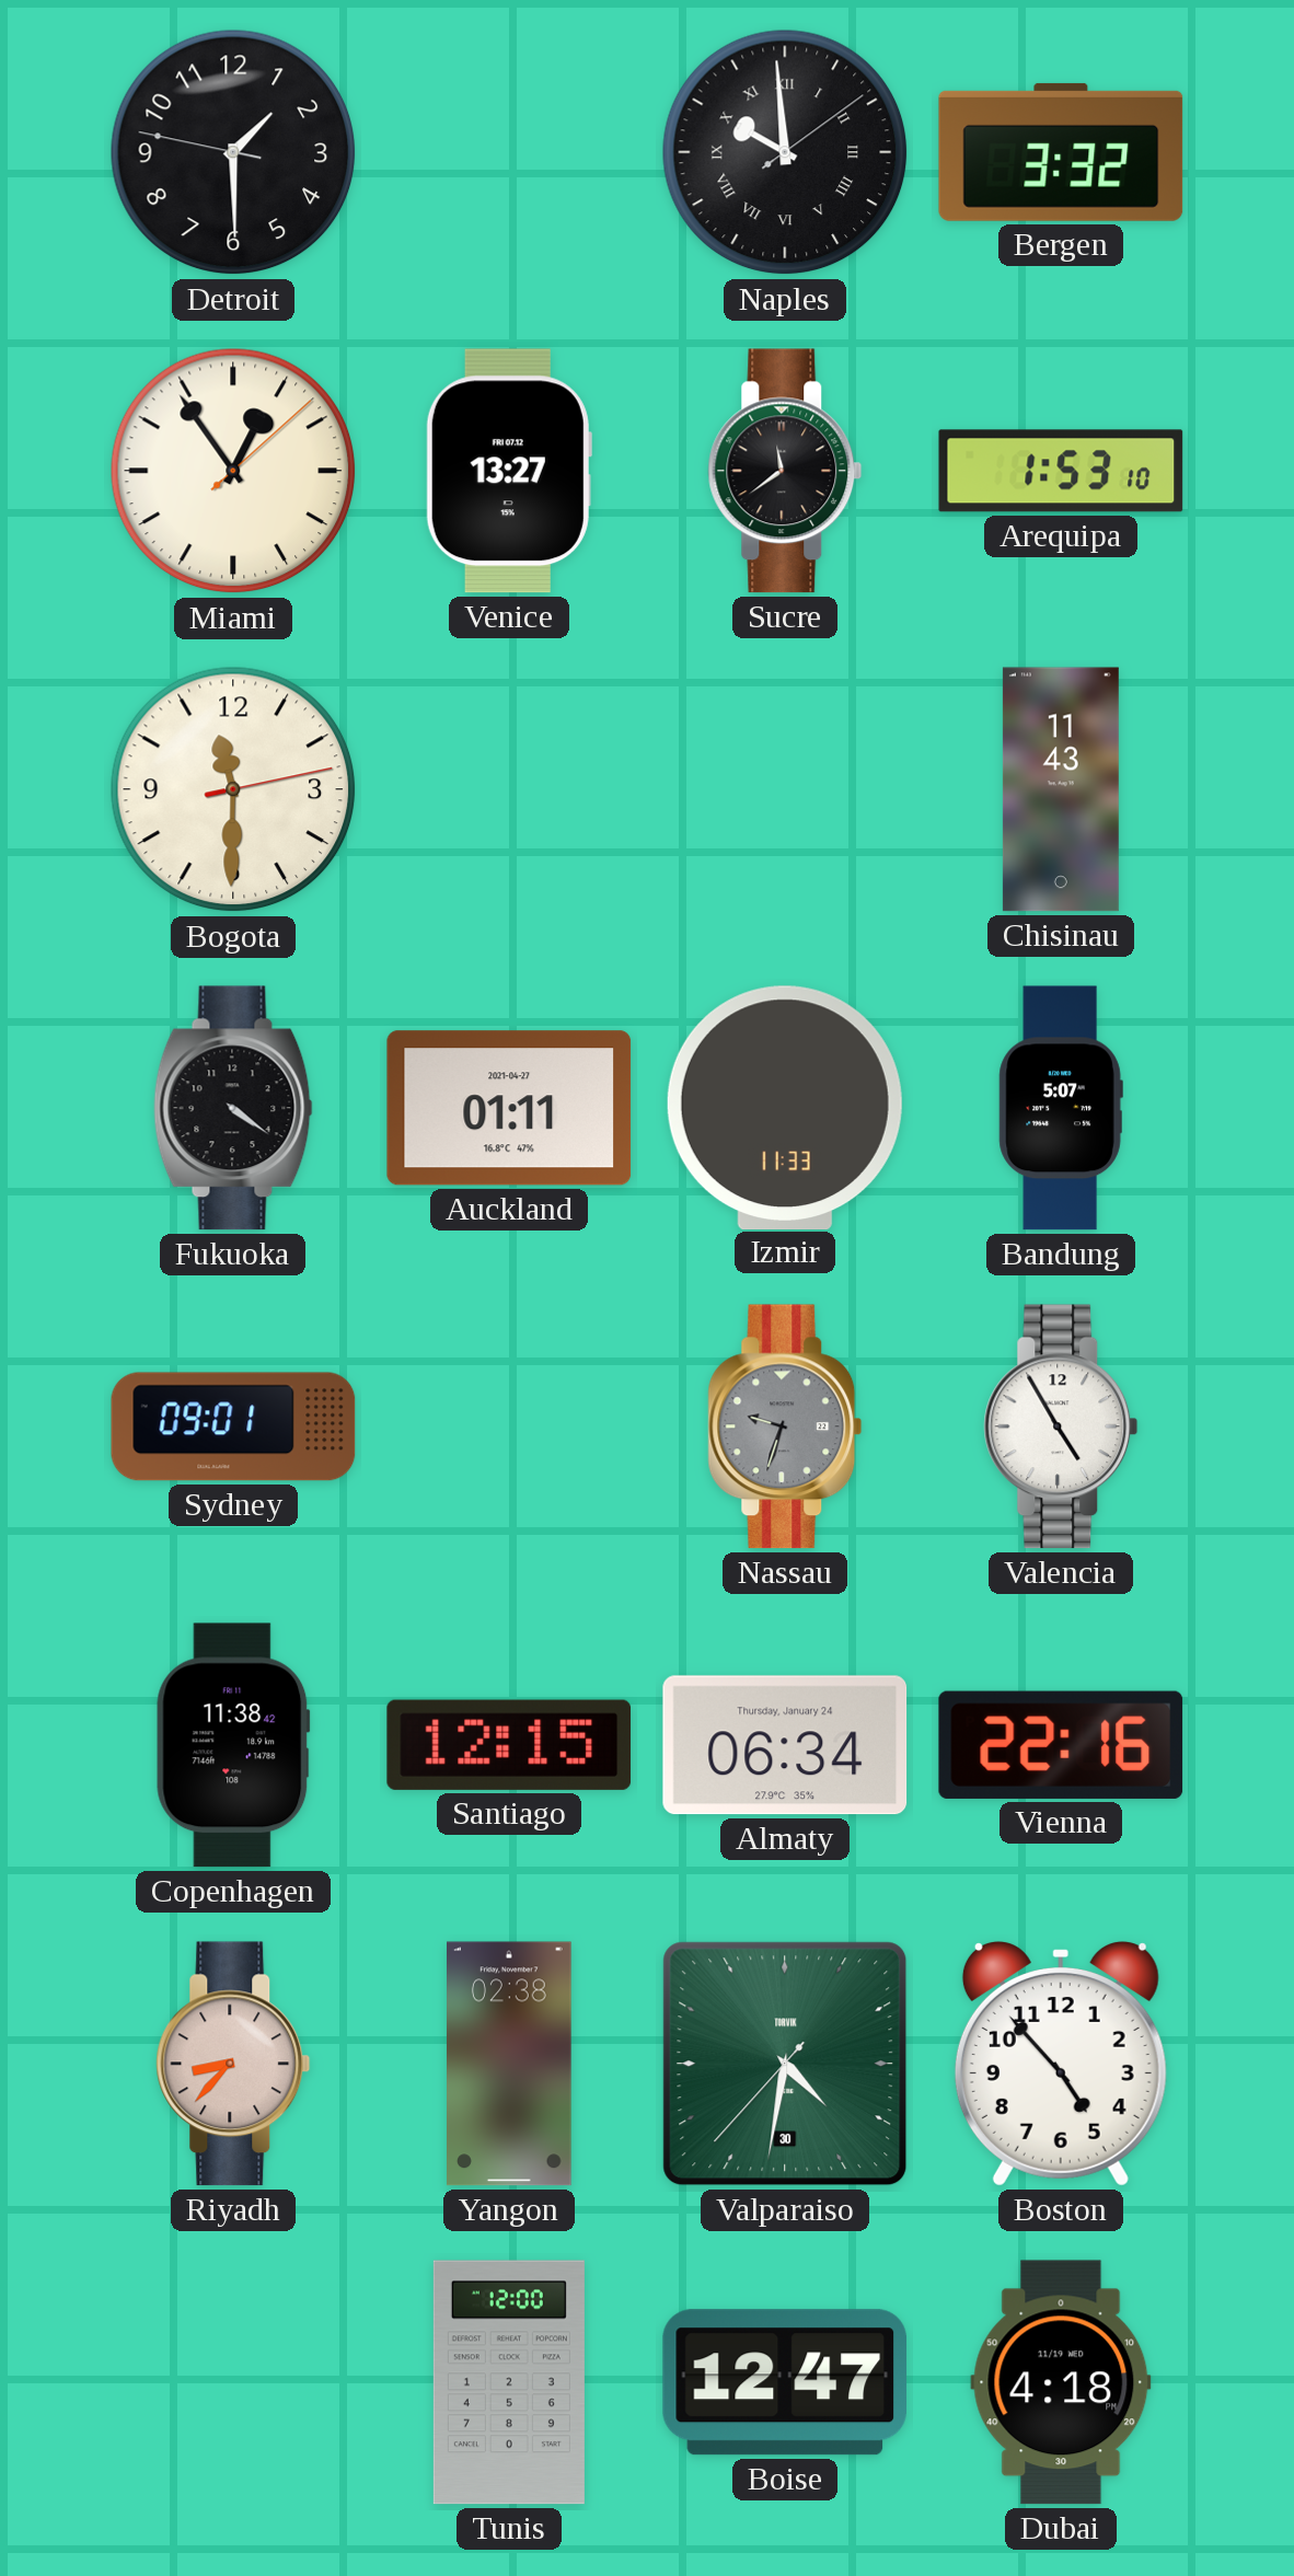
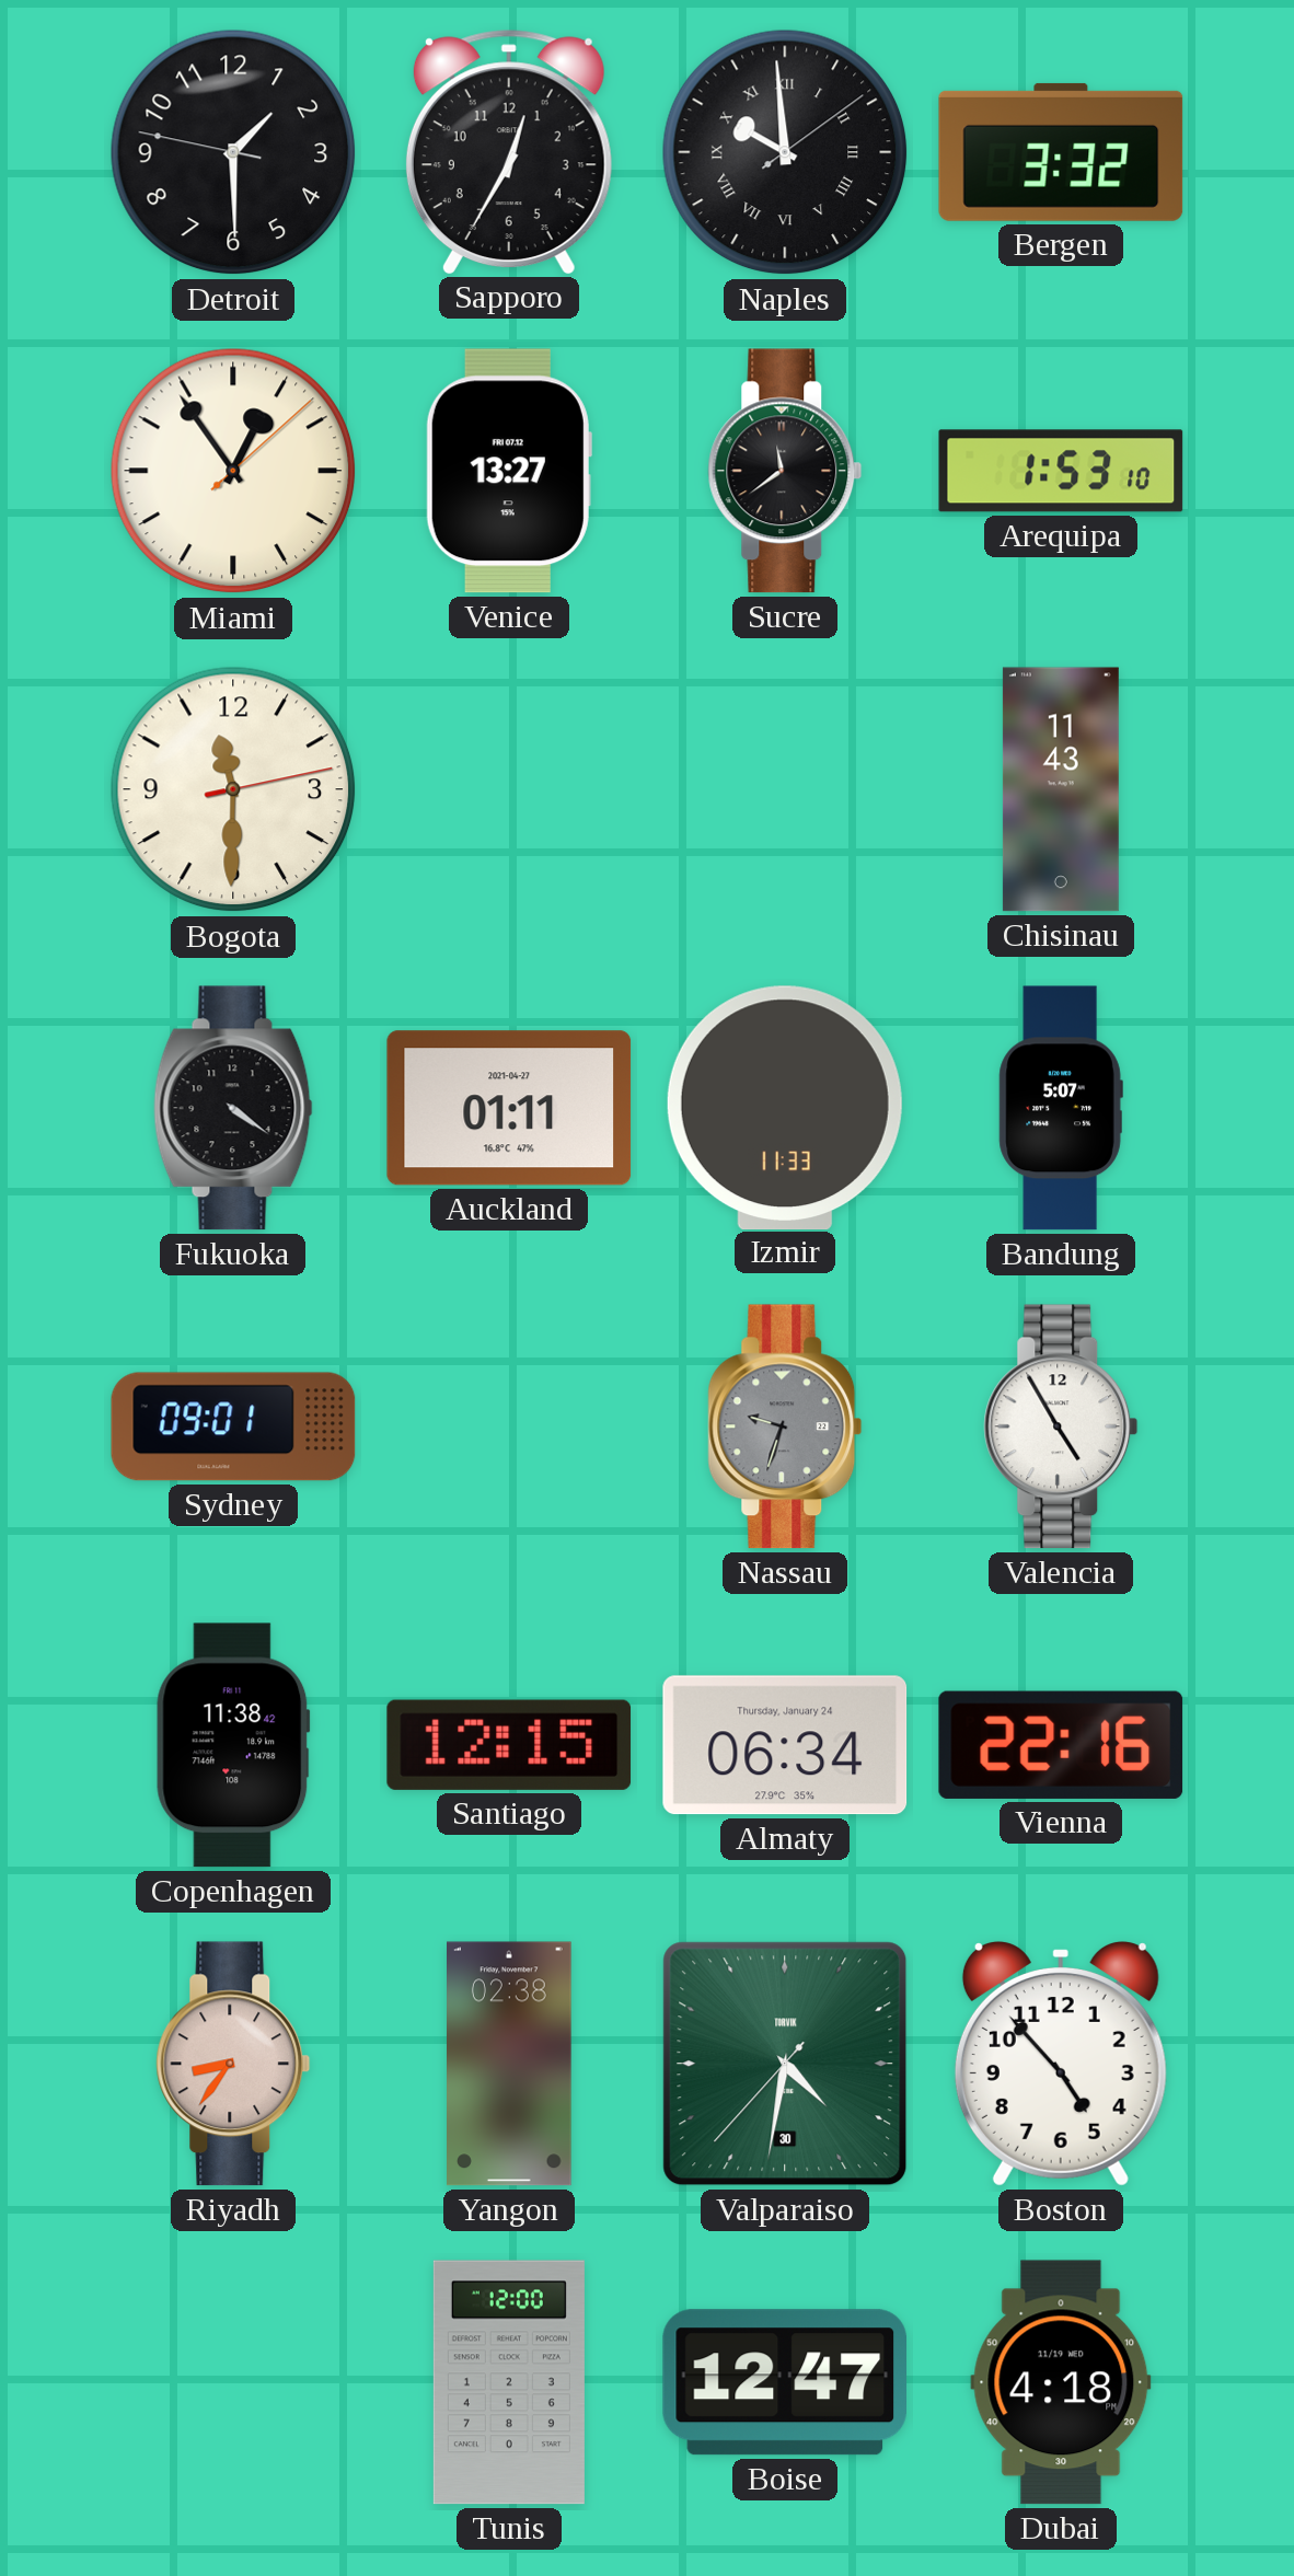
Sapporo: none -> 12:35 (509, 152)
Riyadh: 8:37 -> 8:36 (233, 2064)
